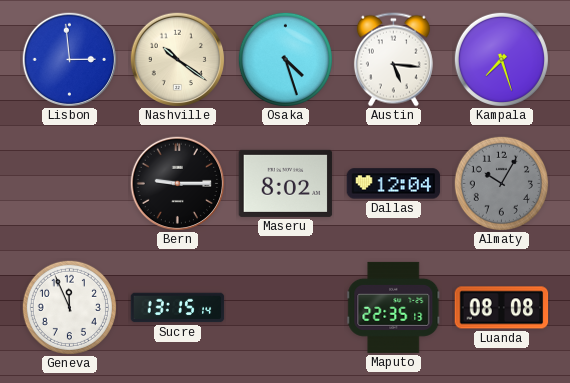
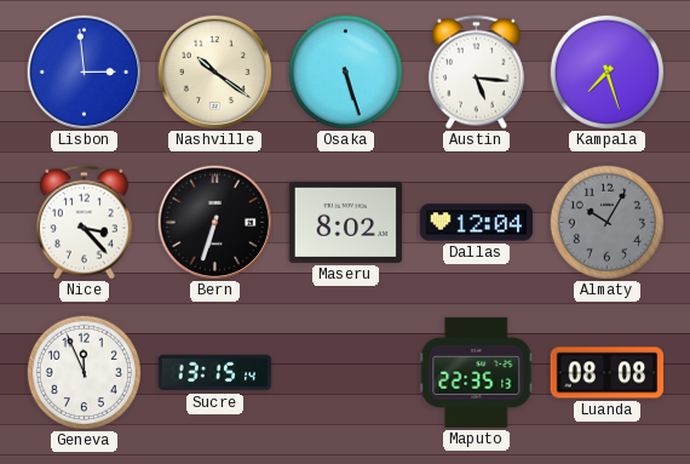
Osaka: 4:27 -> 5:27 (345, 71)
Nice: none -> 3:23 (84, 223)
Bern: 9:15 -> 6:33 (214, 222)
